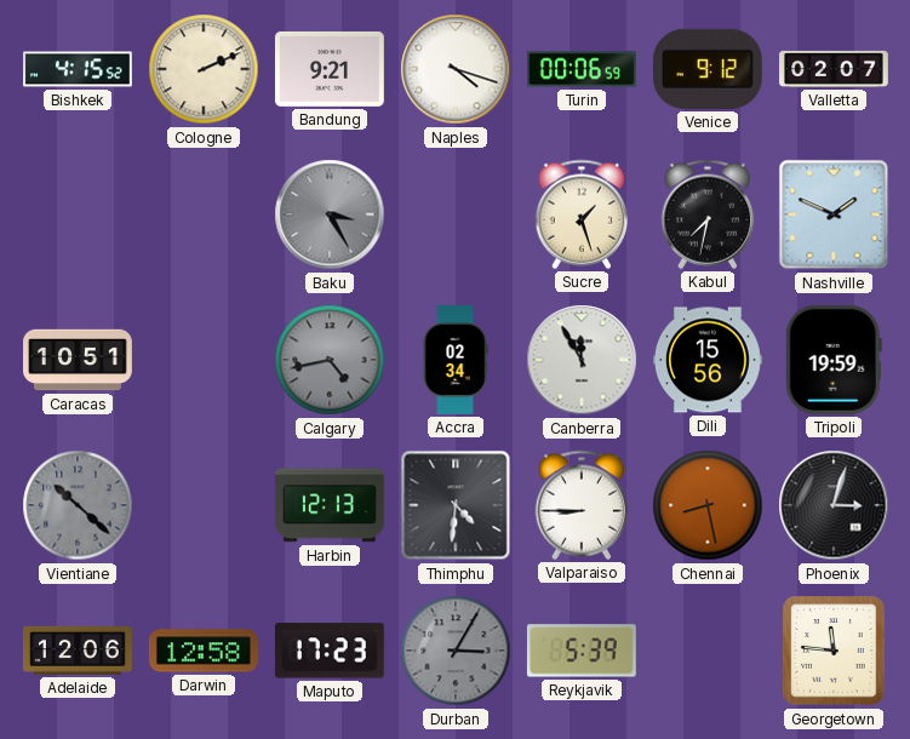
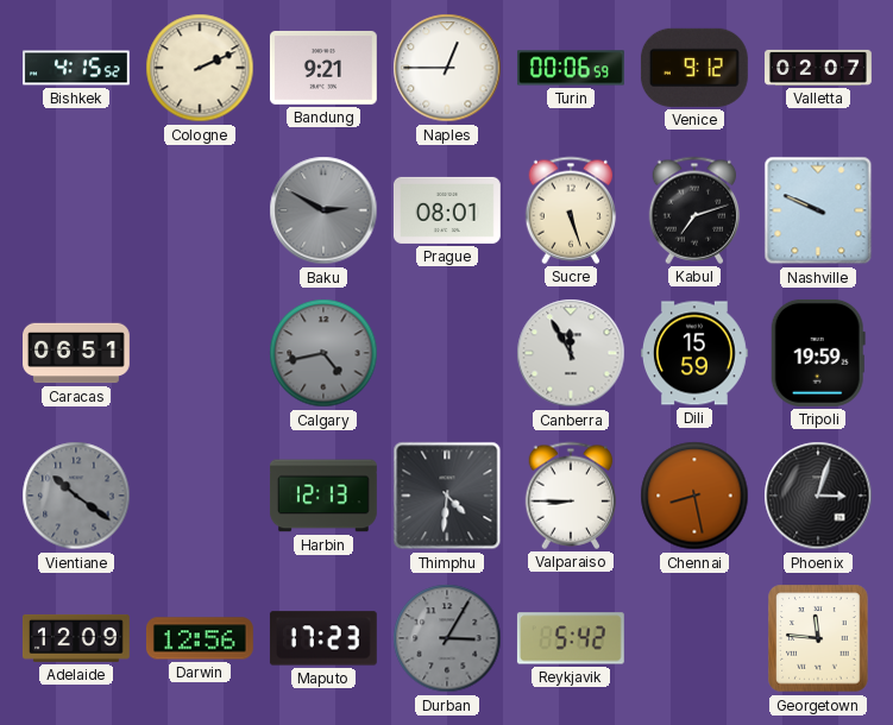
Naples: 4:18 -> 12:45 (447, 68)
Baku: 3:25 -> 2:50 (323, 210)
Prague: none -> 08:01 (447, 210)
Sucre: 1:27 -> 5:27 (571, 210)
Kabul: 7:32 -> 7:12 (694, 210)
Nashville: 1:49 -> 9:49 (818, 210)
Caracas: 10:51 -> 06:51 (77, 353)
Accra: 02:34 -> none (456, 361)
Dili: 15:56 -> 15:59 (696, 353)
Vientiane: 10:22 -> 10:21 (76, 496)
Adelaide: 12:06 -> 12:09 (76, 638)
Darwin: 12:58 -> 12:56 (200, 638)
Reykjavik: 5:39 -> 5:42 (571, 638)
